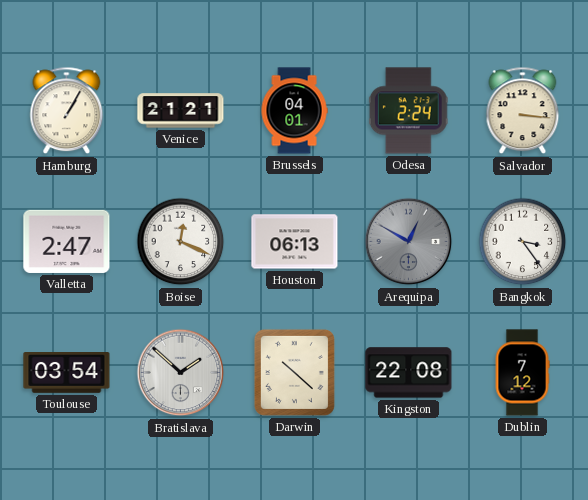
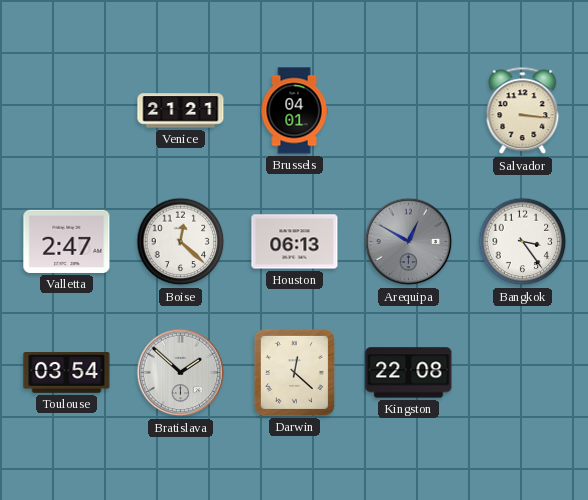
Hamburg: 1:05 -> none (67, 111)
Odesa: 2:24 -> none (408, 111)
Boise: 12:19 -> 12:22 (181, 242)
Darwin: 10:22 -> 12:22 (294, 372)
Dublin: 7:12 -> none (522, 373)
